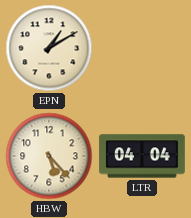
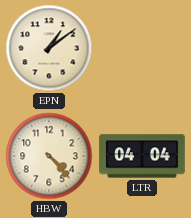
EPN: 1:10 -> 1:09 (49, 48)
HBW: 5:23 -> 4:23 (49, 156)
